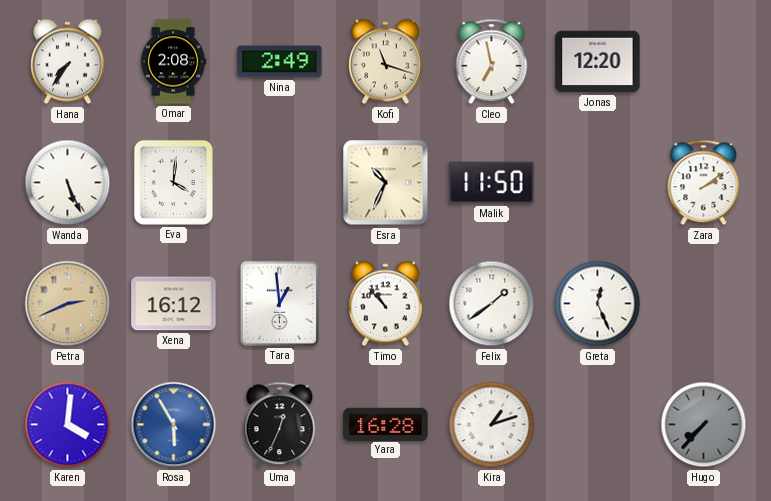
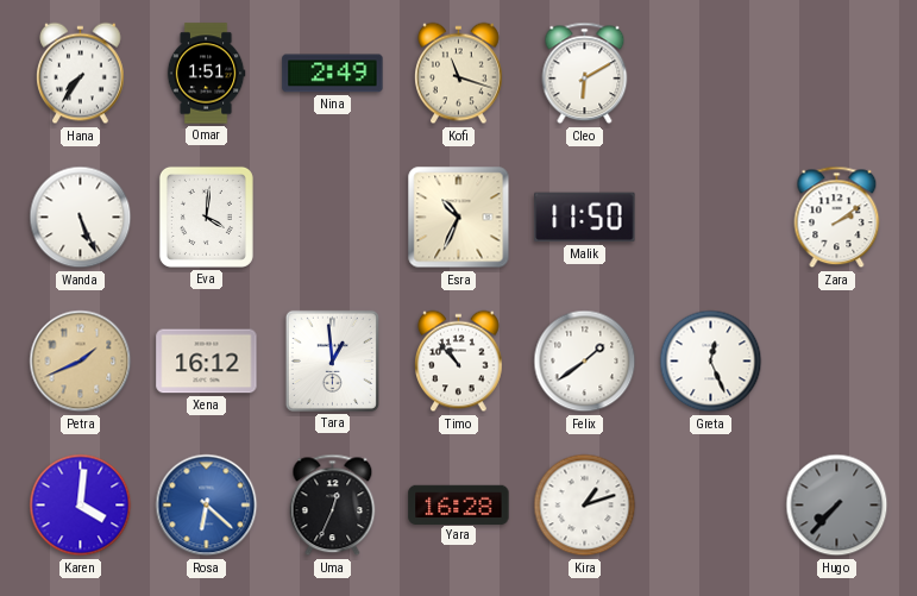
Omar: 2:08 -> 1:51 (206, 74)
Cleo: 6:58 -> 6:10 (585, 74)
Jonas: 12:20 -> none (598, 62)
Petra: 2:41 -> 1:41 (81, 362)
Rosa: 5:55 -> 6:22 (207, 506)
